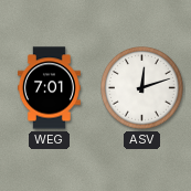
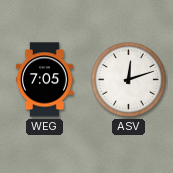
WEG: 7:01 -> 7:05 (44, 80)
